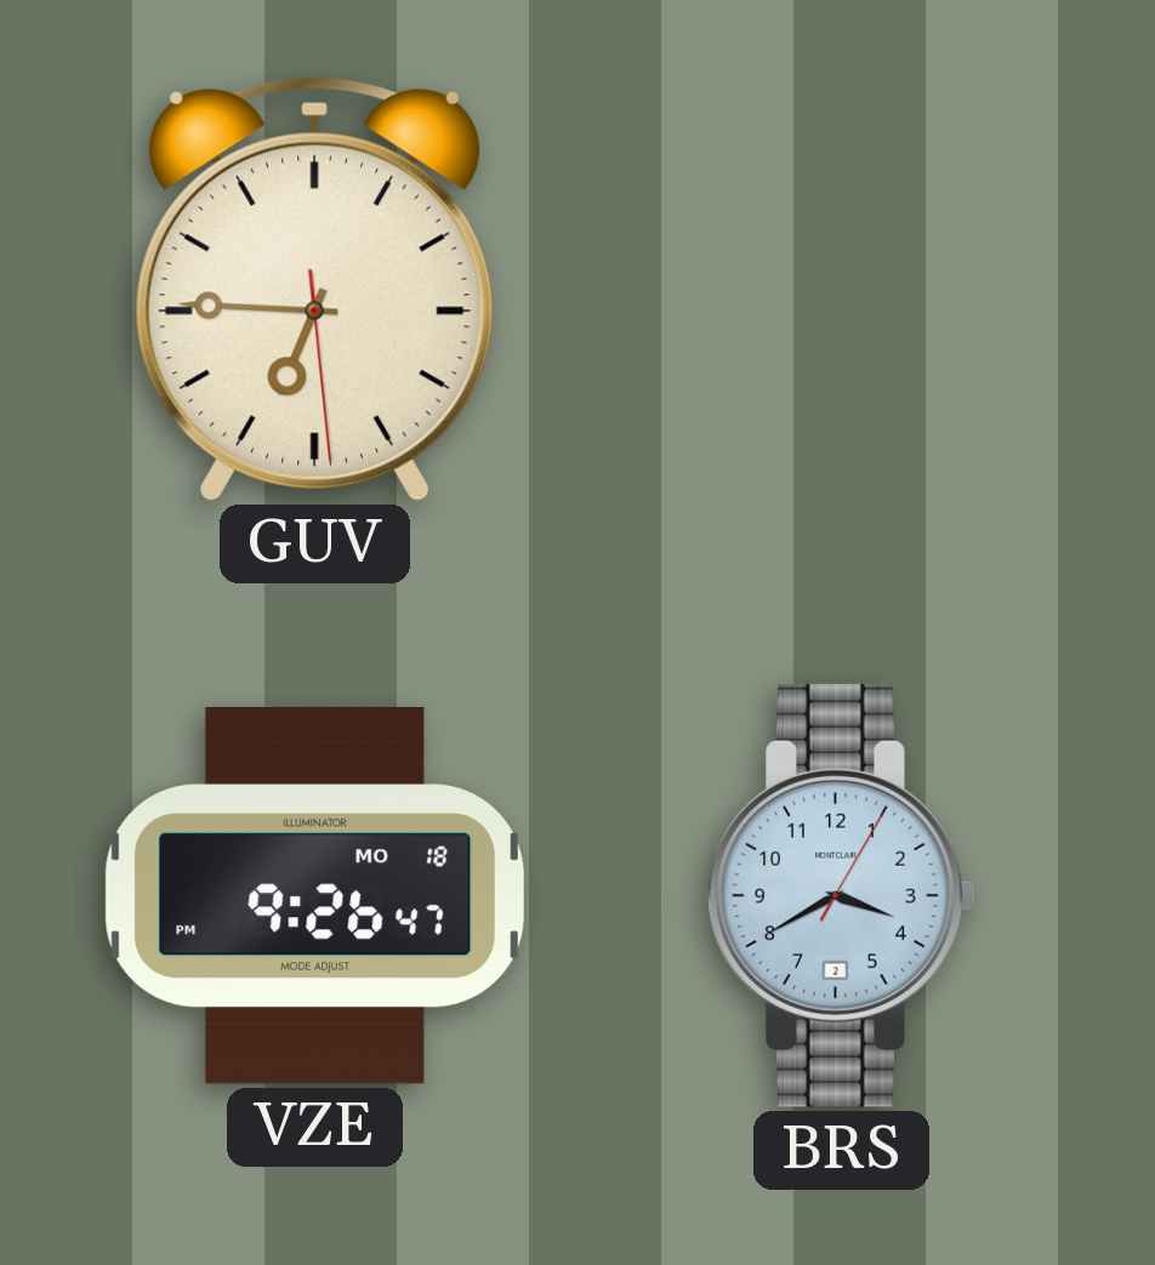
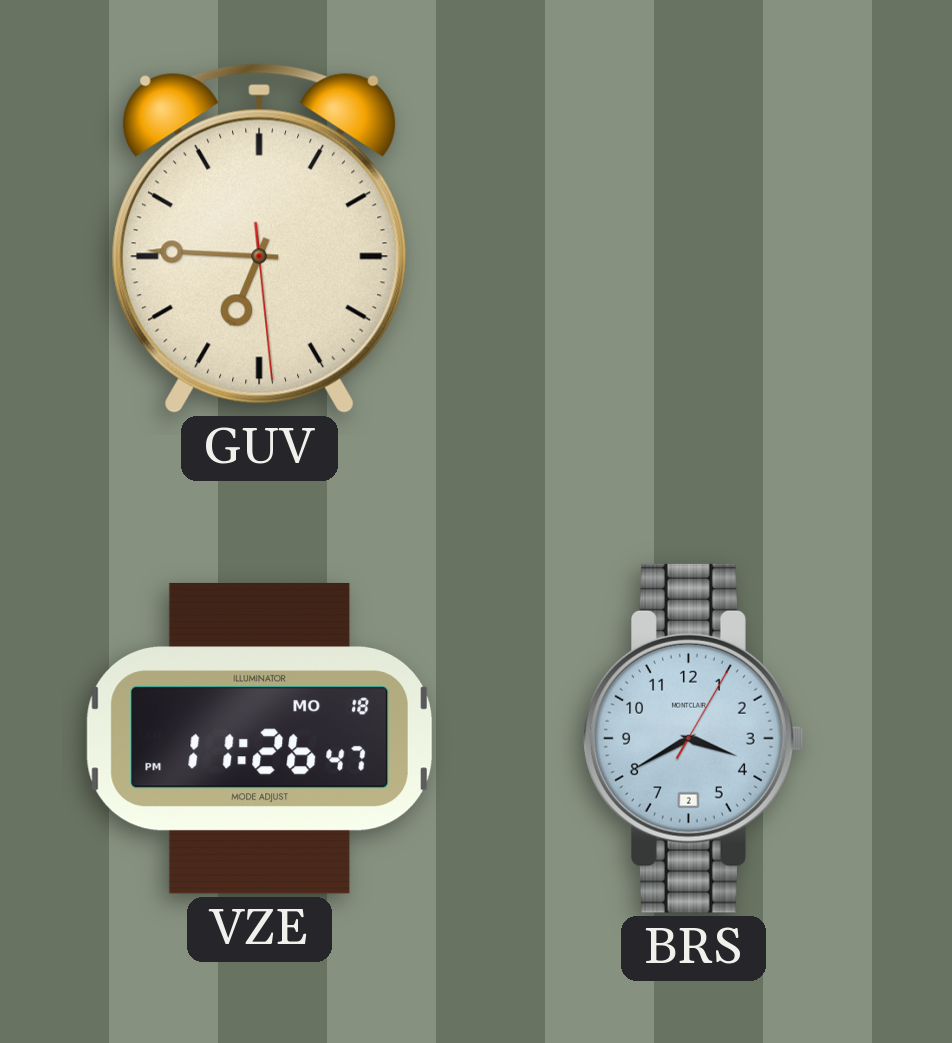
VZE: 9:26 -> 11:26 (259, 738)
